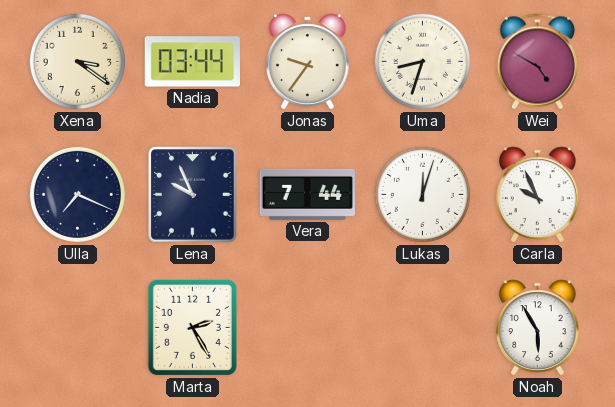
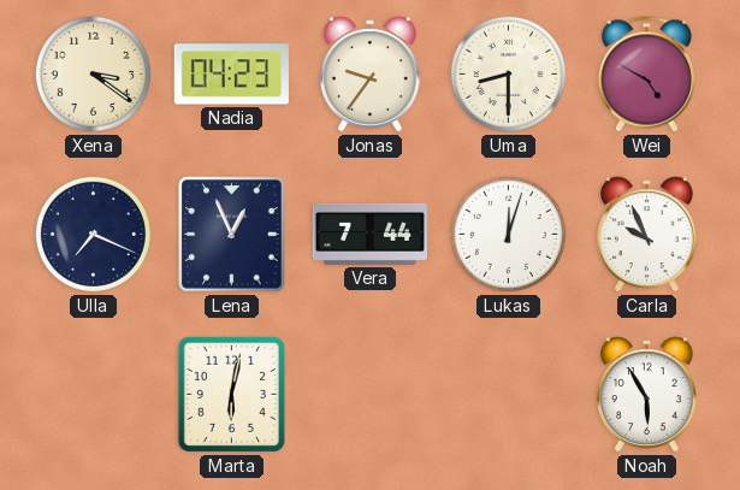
Nadia: 03:44 -> 04:23 (231, 75)
Uma: 8:33 -> 8:30 (508, 73)
Lena: 9:56 -> 12:56 (232, 235)
Marta: 2:25 -> 6:02 (231, 394)
